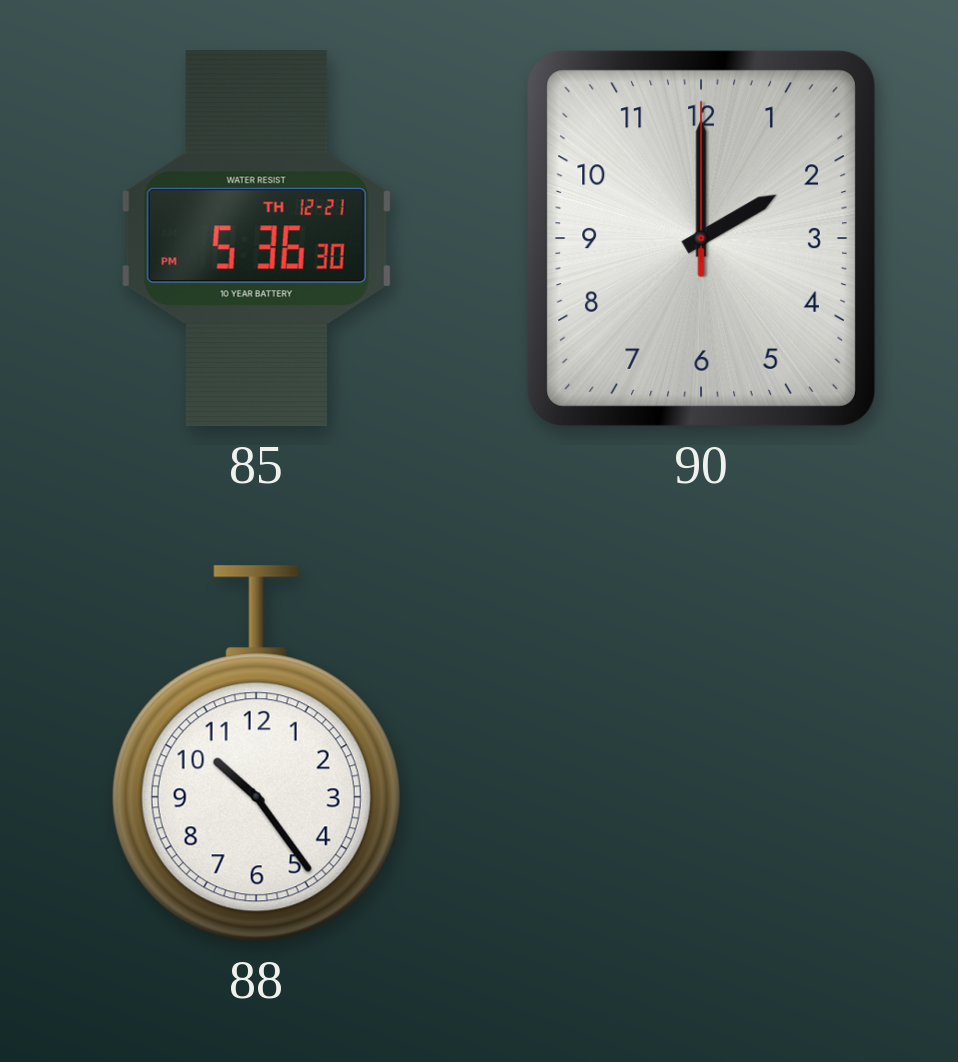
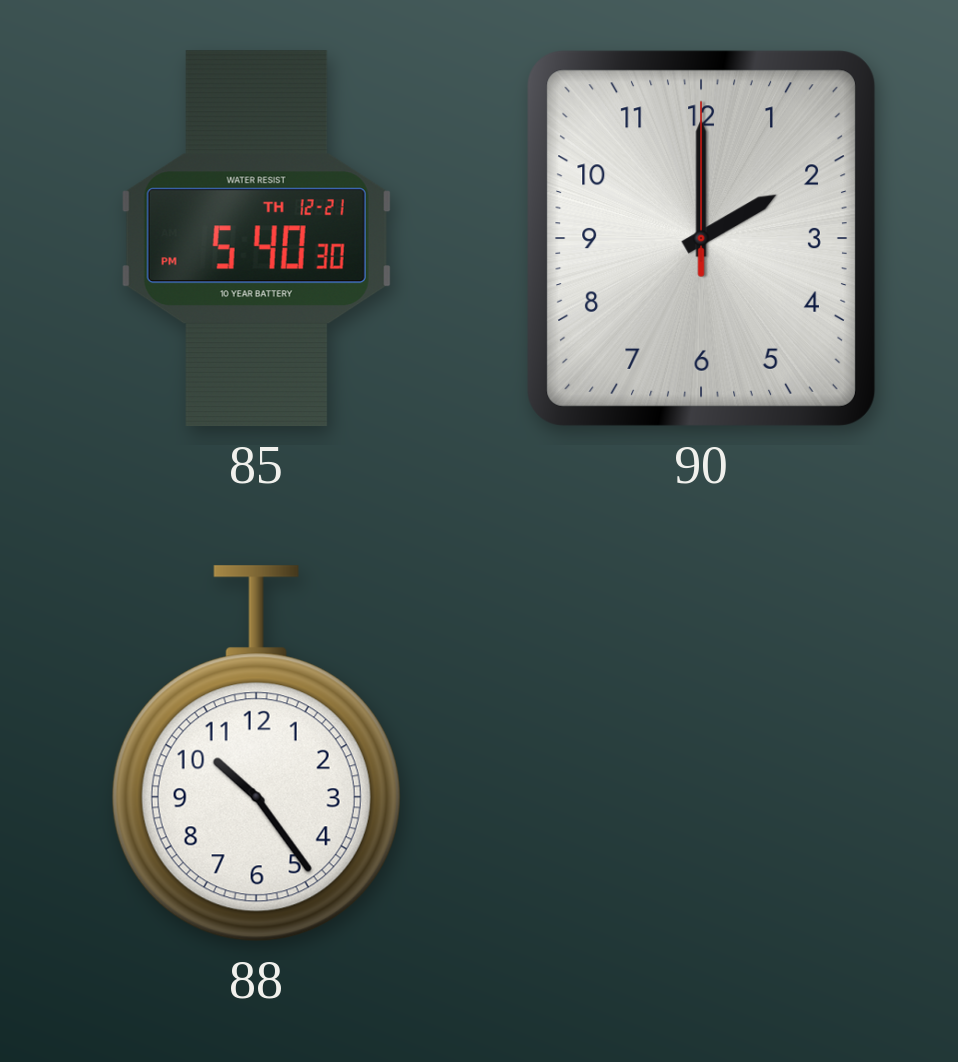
85: 5:36 -> 5:40 (256, 239)
